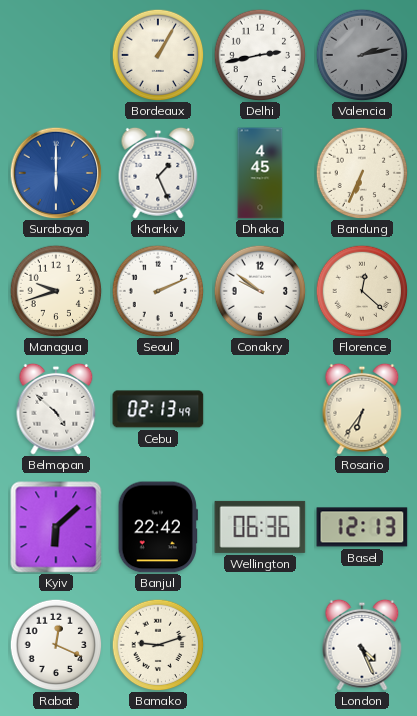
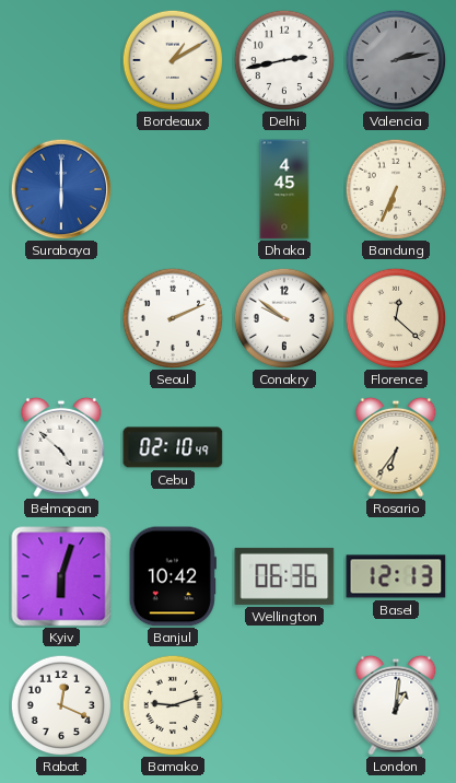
Bordeaux: 1:05 -> 1:10 (173, 60)
Kharkiv: 1:26 -> none (158, 173)
Managua: 9:42 -> none (56, 291)
Cebu: 02:13 -> 02:10 (173, 447)
Kyiv: 6:08 -> 6:03 (61, 576)
Banjul: 22:42 -> 10:42 (173, 576)
London: 4:26 -> 1:01 (396, 705)
